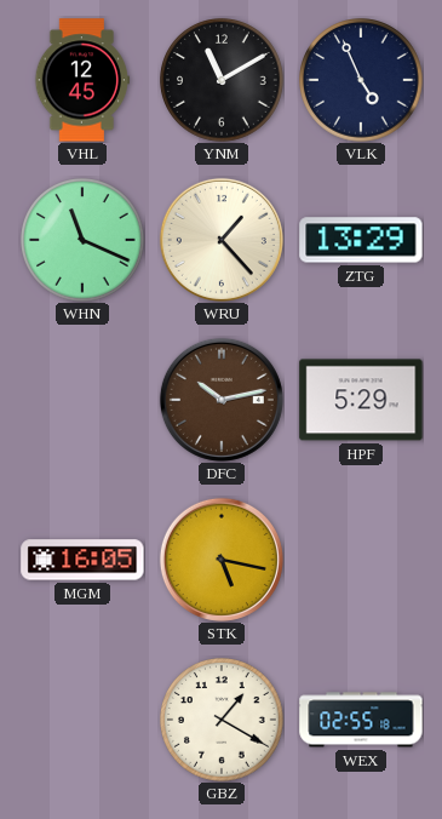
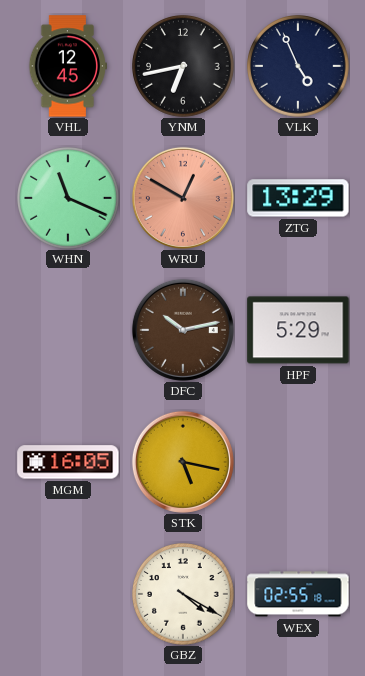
YNM: 11:10 -> 6:43 (183, 66)
WRU: 1:23 -> 12:50 (183, 198)
WRU dial: cream -> salmon (183, 198)
GBZ: 1:20 -> 4:20 (183, 594)
